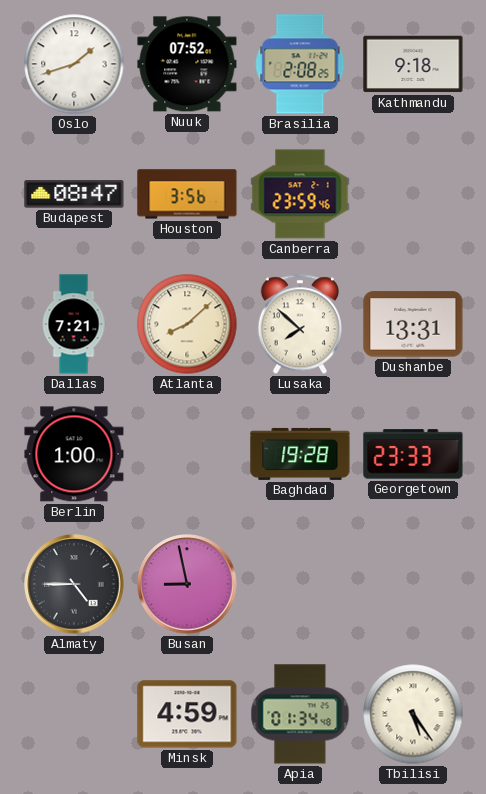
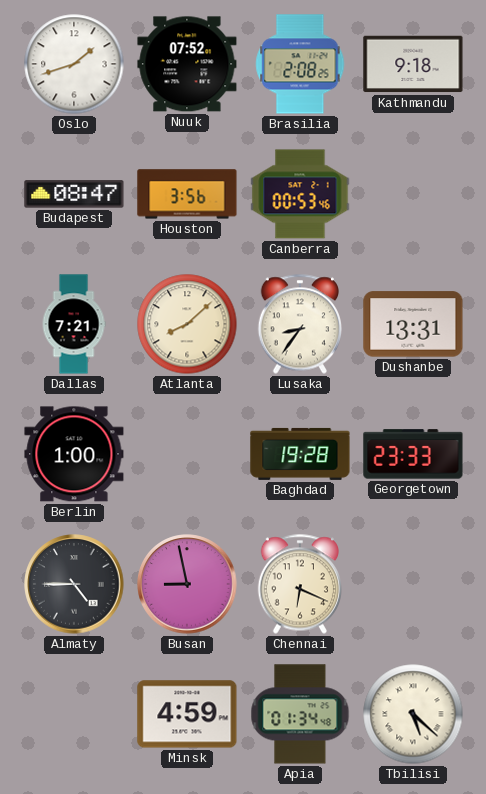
Canberra: 23:59 -> 00:53 (300, 194)
Lusaka: 7:52 -> 8:36 (299, 324)
Chennai: none -> 6:19 (299, 584)
Tbilisi: 5:24 -> 5:22 (413, 714)
